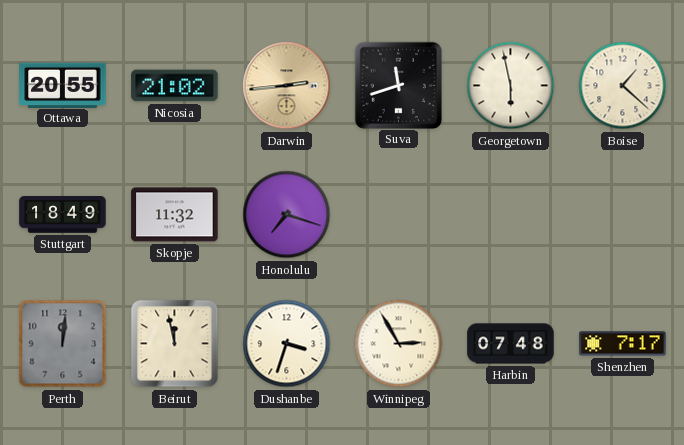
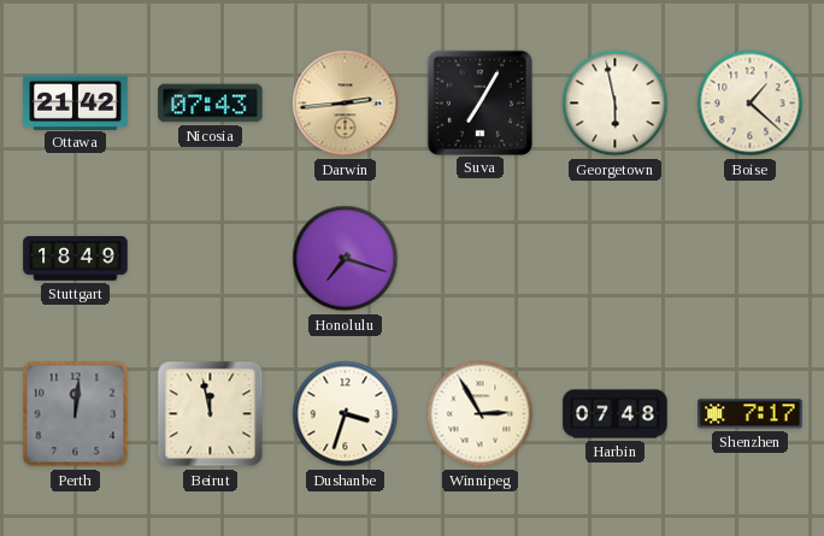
Ottawa: 20:55 -> 21:42 (76, 102)
Nicosia: 21:02 -> 07:43 (211, 104)
Suva: 11:42 -> 7:05 (479, 102)
Skopje: 11:32 -> none (175, 215)
